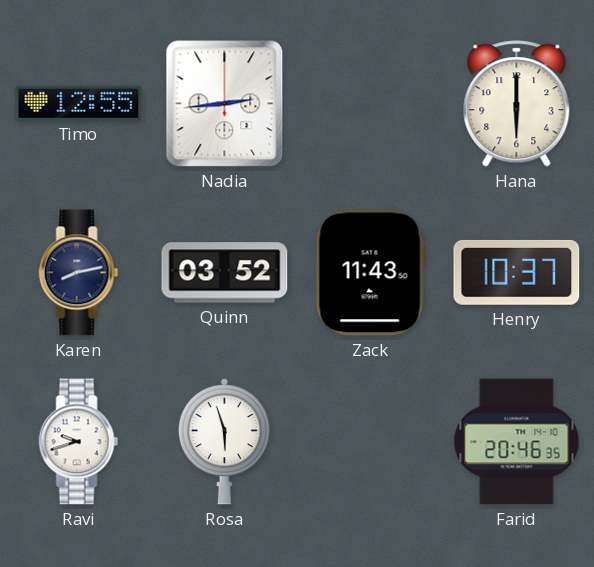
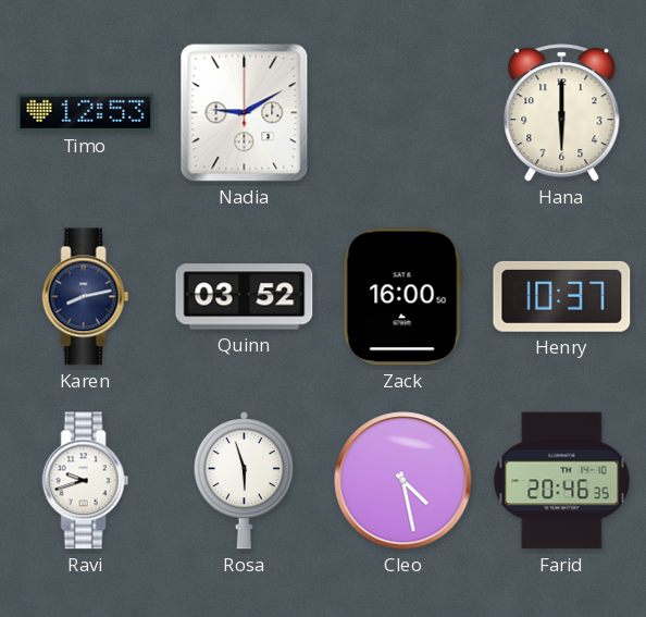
Timo: 12:55 -> 12:53 (86, 112)
Nadia: 2:44 -> 9:10 (245, 113)
Zack: 11:43 -> 16:00 (402, 297)
Cleo: none -> 4:28 (403, 481)
